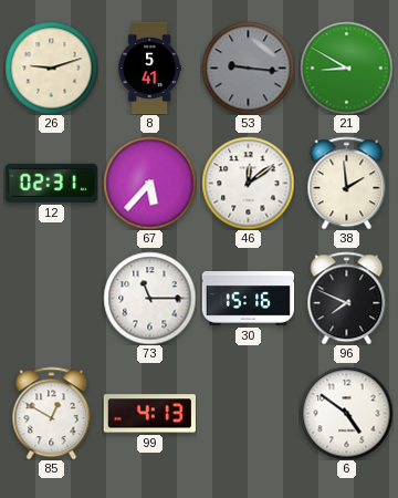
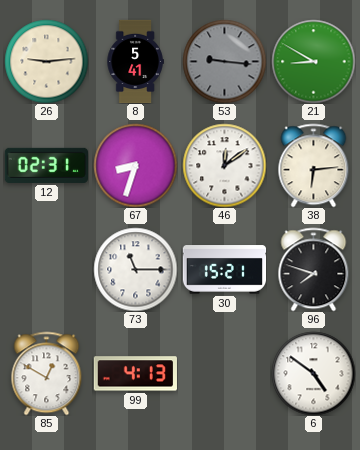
26: 9:12 -> 9:14 (46, 61)
67: 5:37 -> 8:33 (135, 165)
38: 1:59 -> 6:14 (314, 165)
30: 15:16 -> 15:21 (224, 270)
96: 7:49 -> 7:48 (314, 269)
